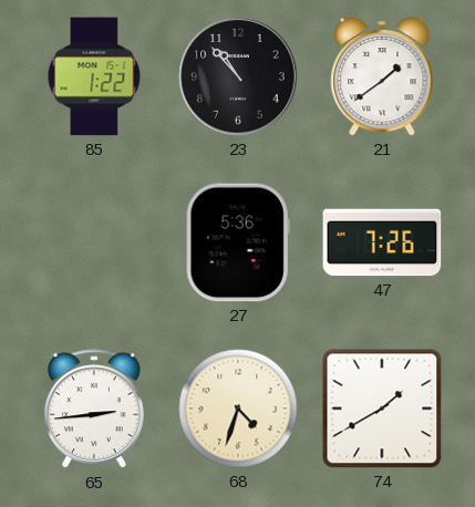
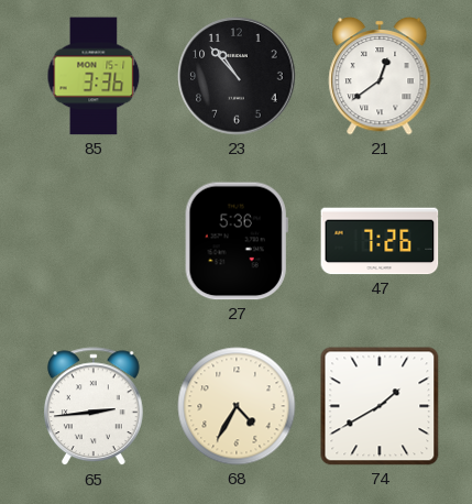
85: 1:22 -> 3:36 (94, 76)
21: 1:39 -> 12:39 (380, 76)
68: 4:33 -> 4:35 (237, 406)
